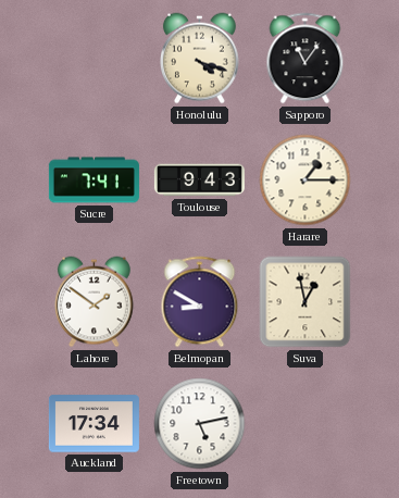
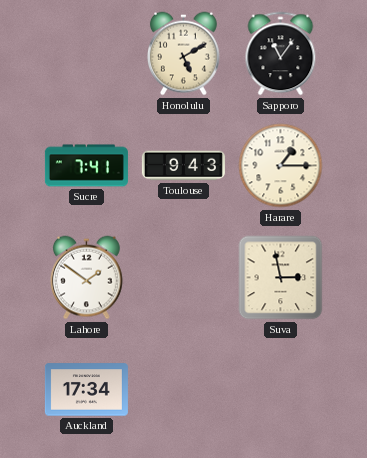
Honolulu: 4:18 -> 5:10 (184, 54)
Belmopan: 8:50 -> none (200, 302)
Suva: 12:58 -> 2:58 (281, 278)
Freetown: 5:13 -> none (200, 424)
